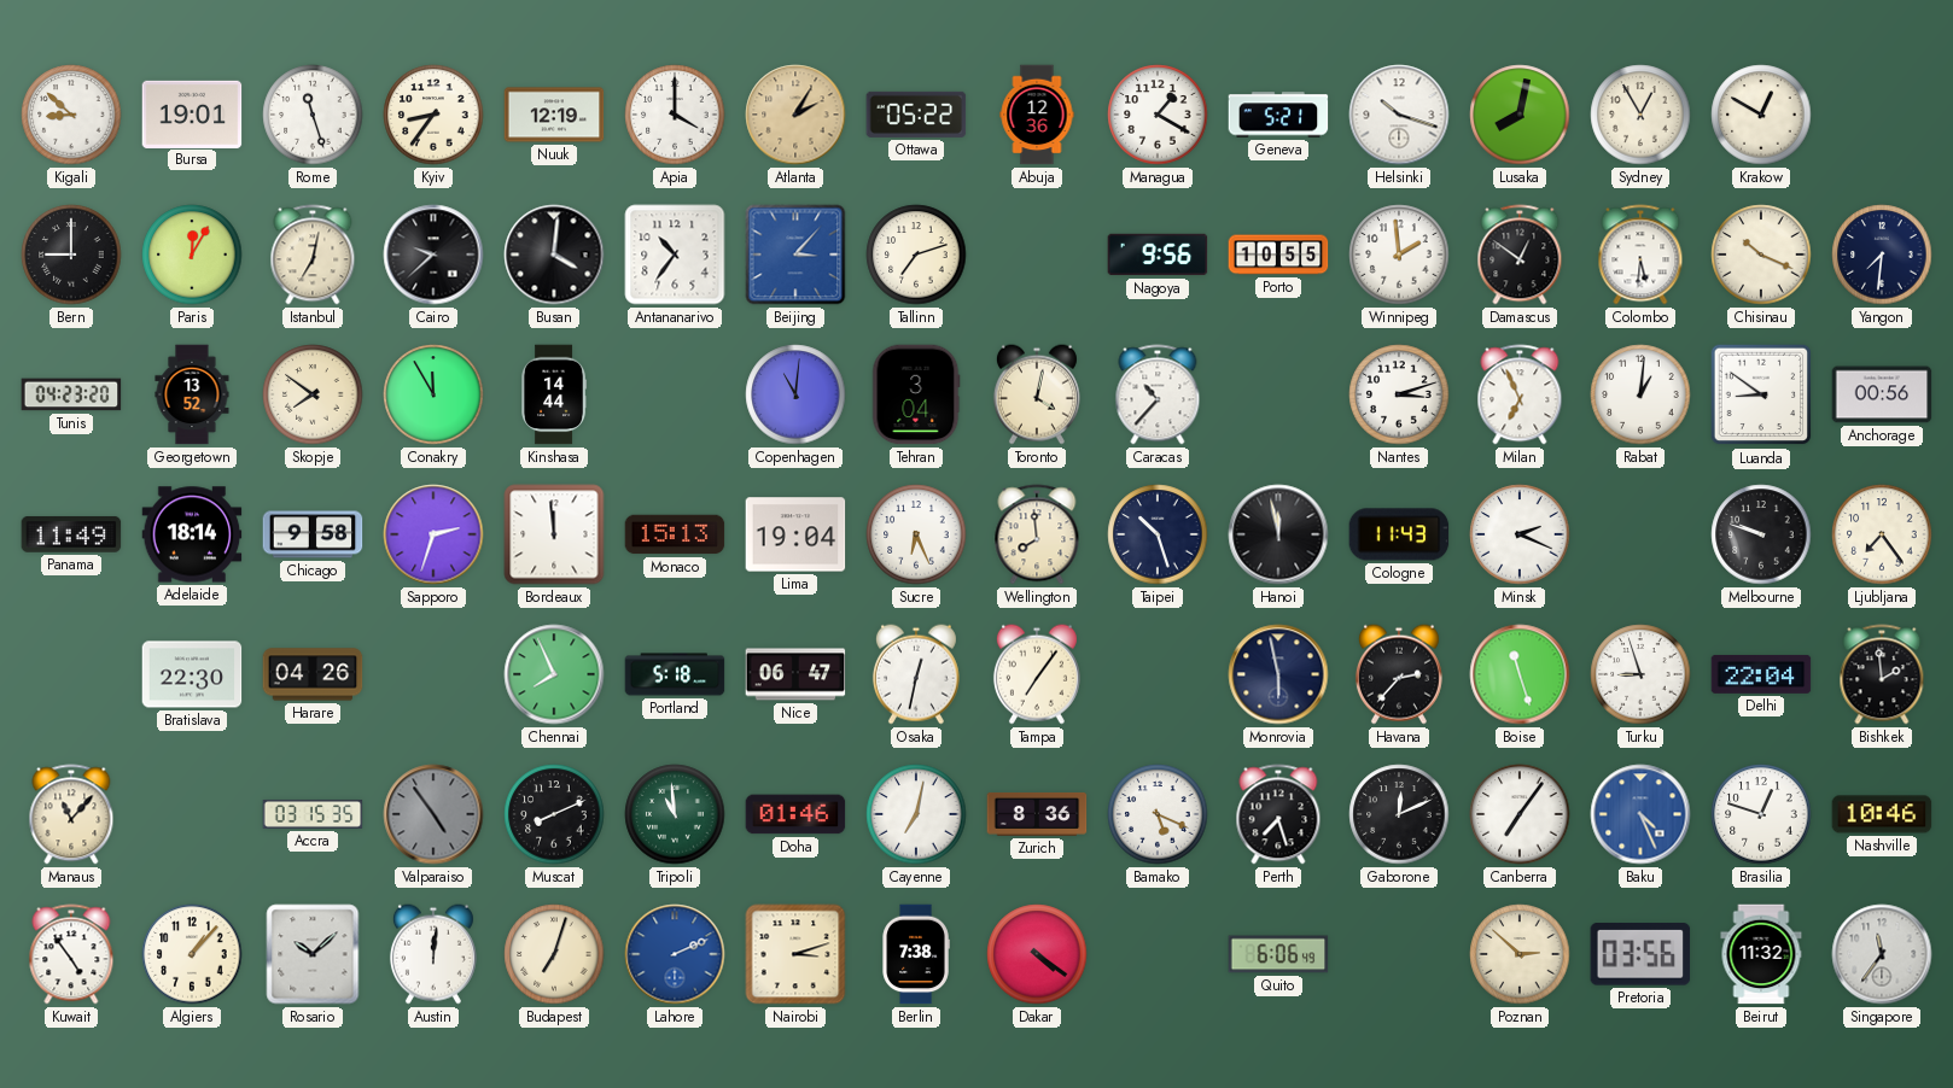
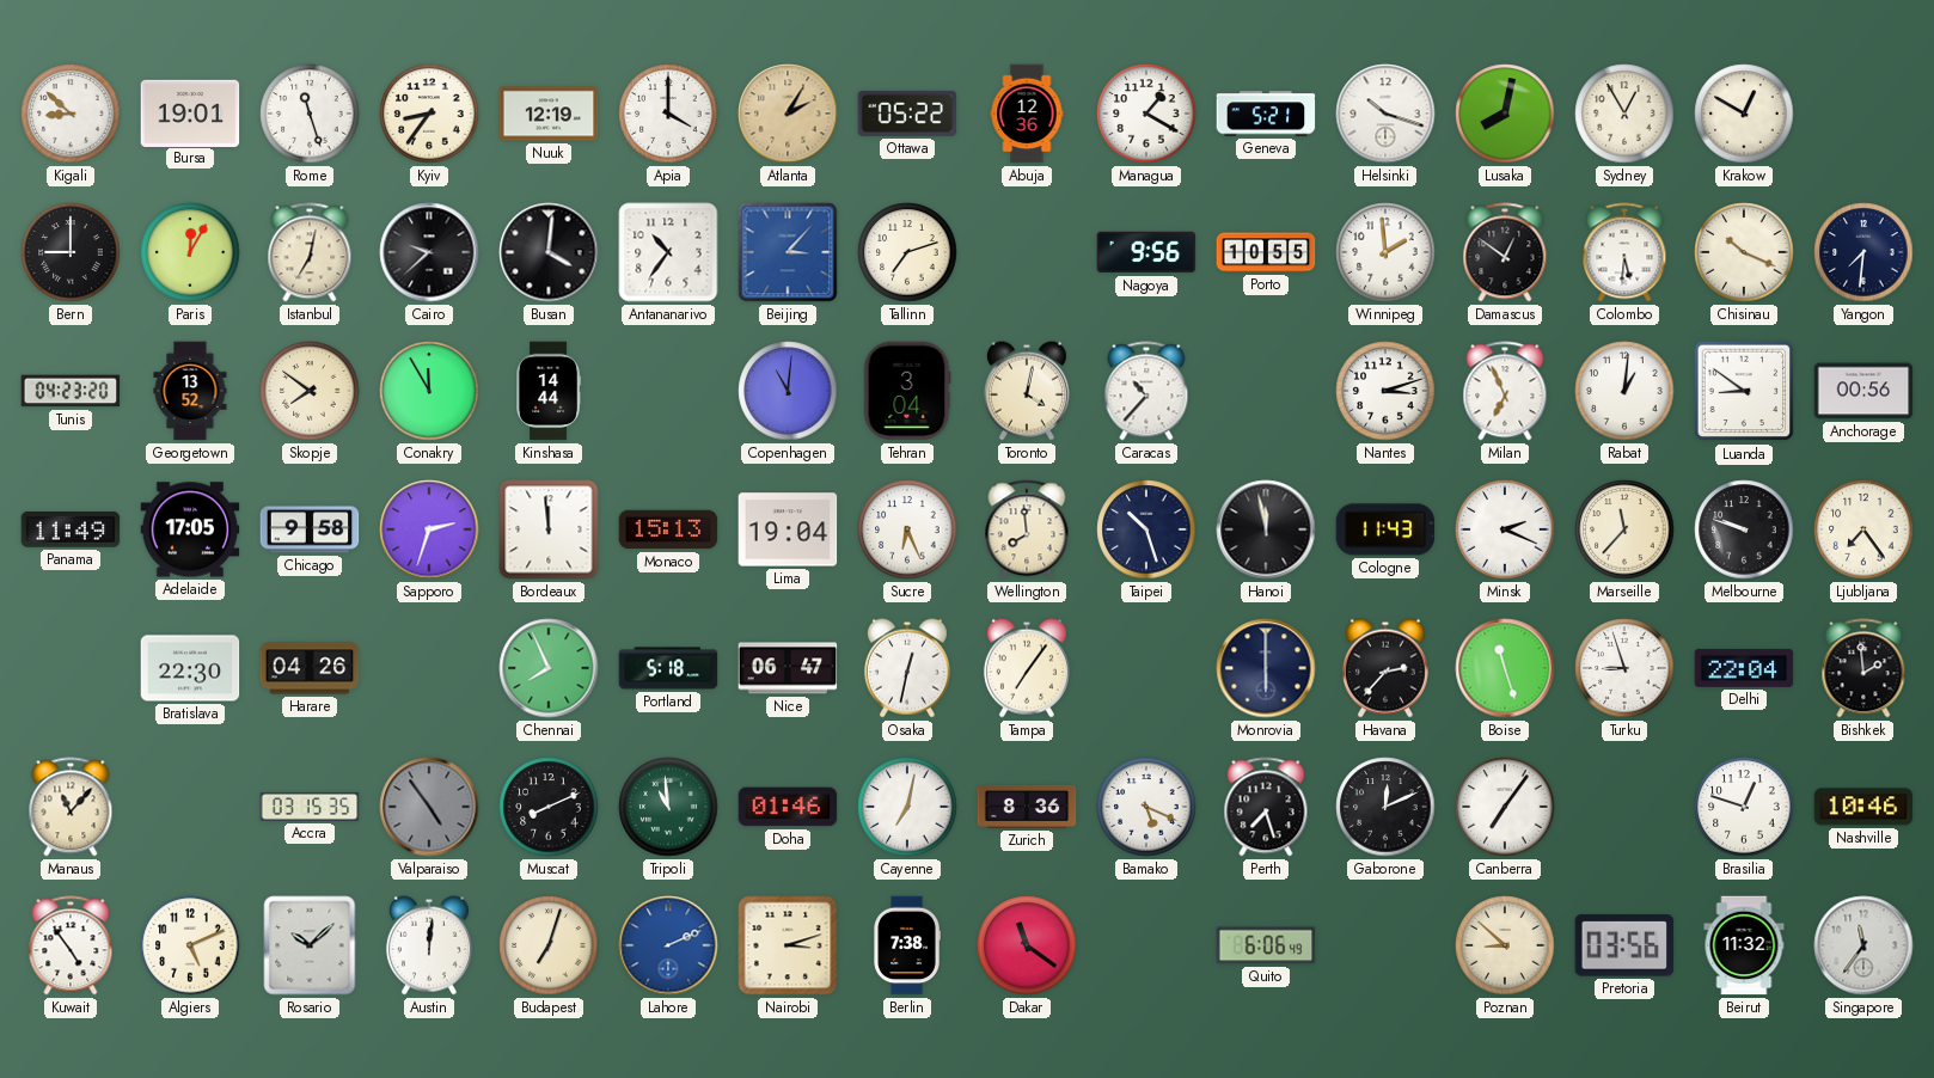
Adelaide: 18:14 -> 17:05 (190, 529)
Marseille: none -> 11:37 (1624, 529)
Monrovia: 5:58 -> 6:00 (1266, 668)
Baku: 4:26 -> none (1640, 814)
Algiers: 1:07 -> 5:11 (190, 945)
Dakar: 4:21 -> 11:21 (1027, 945)
Poznan: 2:52 -> 8:52 (1505, 945)
